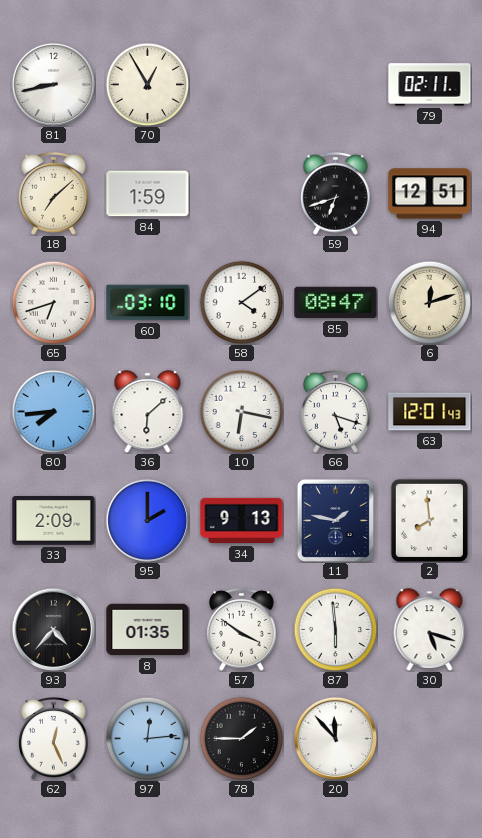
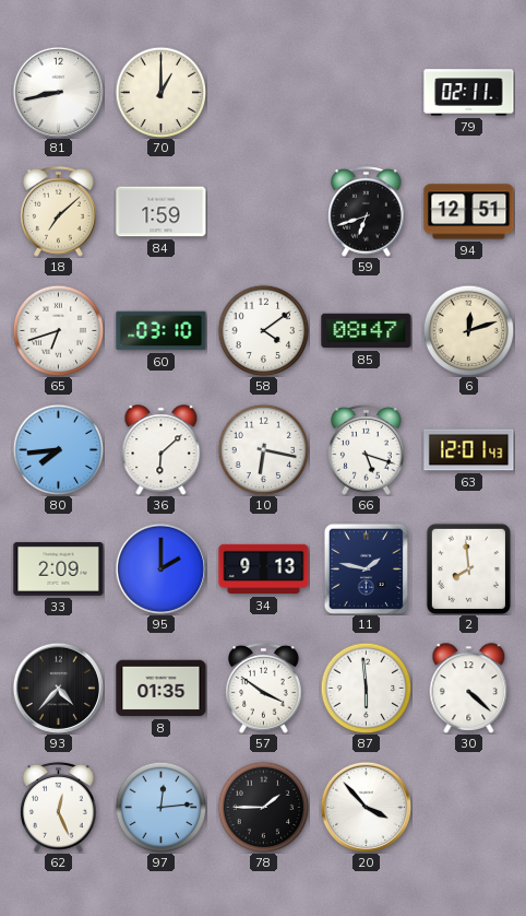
70: 12:55 -> 1:00 (160, 92)
30: 5:18 -> 4:22 (469, 689)
20: 11:53 -> 3:53 (366, 807)
